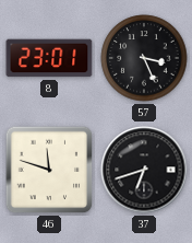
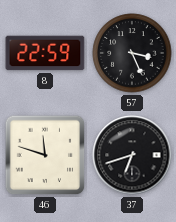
8: 23:01 -> 22:59 (45, 53)
